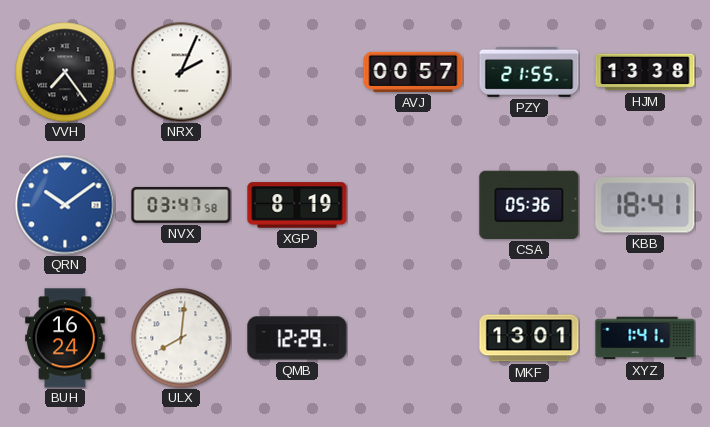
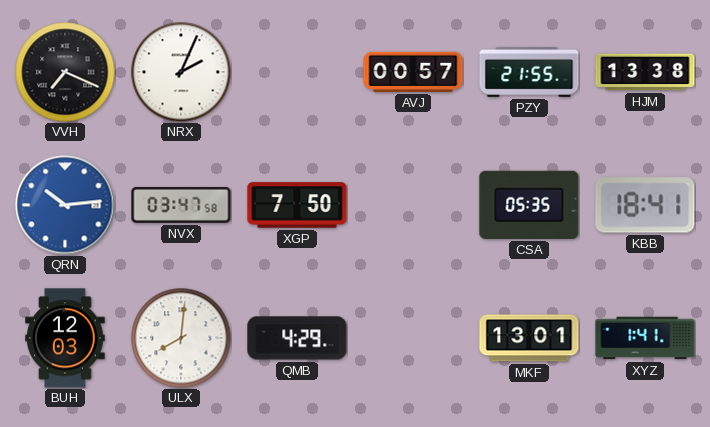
VVH: 7:24 -> 7:19 (65, 72)
QRN: 10:09 -> 10:14 (65, 205)
XGP: 8:19 -> 7:50 (297, 205)
CSA: 05:36 -> 05:35 (529, 205)
BUH: 16:24 -> 12:03 (65, 338)
QMB: 12:29 -> 4:29 (297, 338)
